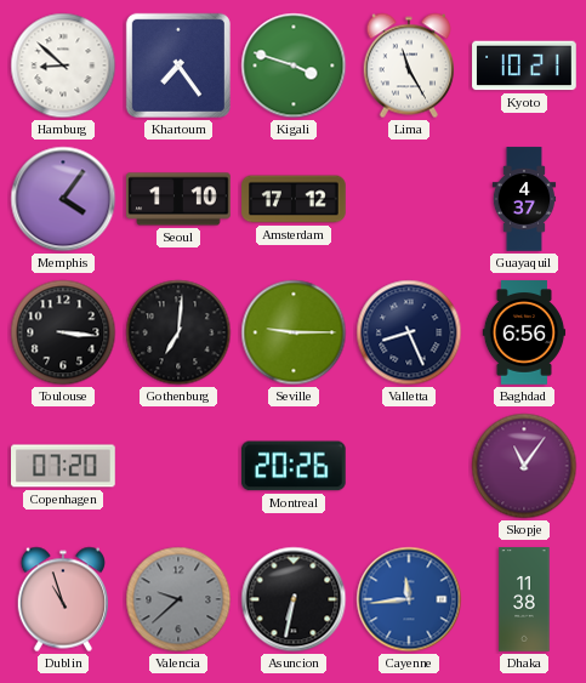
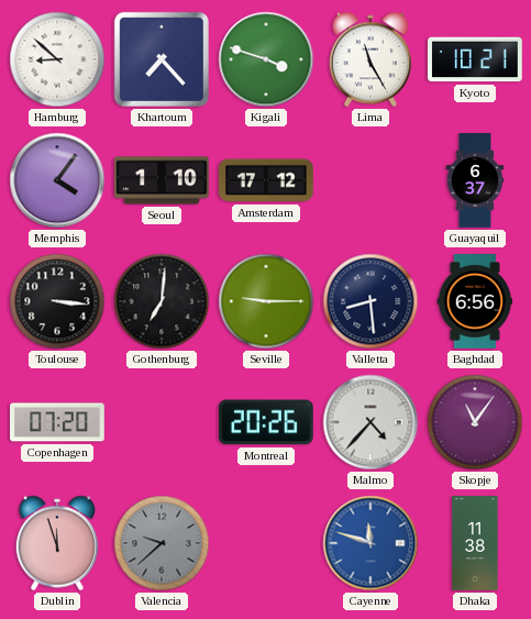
Khartoum: 7:24 -> 7:23 (162, 59)
Guayaquil: 4:37 -> 6:37 (475, 180)
Valletta: 8:26 -> 8:29 (370, 301)
Malmo: none -> 4:37 (370, 422)
Dublin: 10:57 -> 11:57 (56, 543)
Asuncion: 6:32 -> none (294, 599)
Cayenne: 11:44 -> 11:48 (370, 543)
